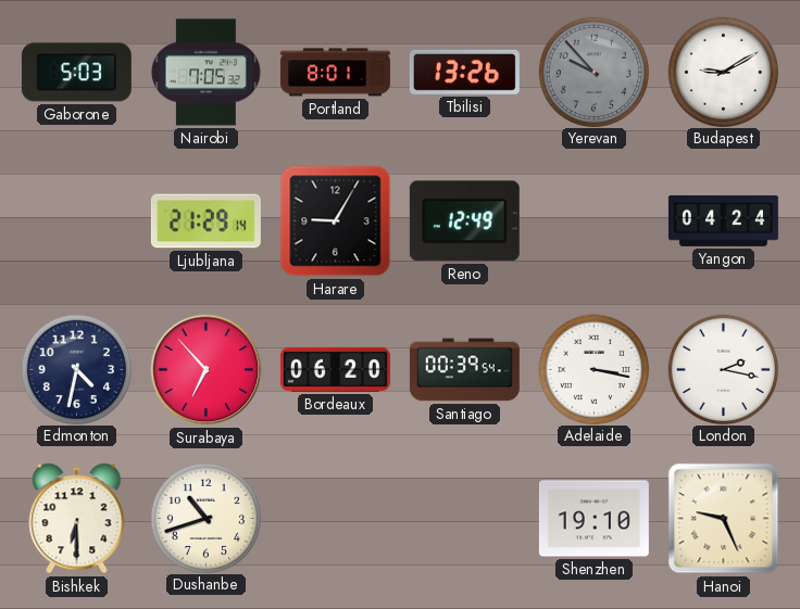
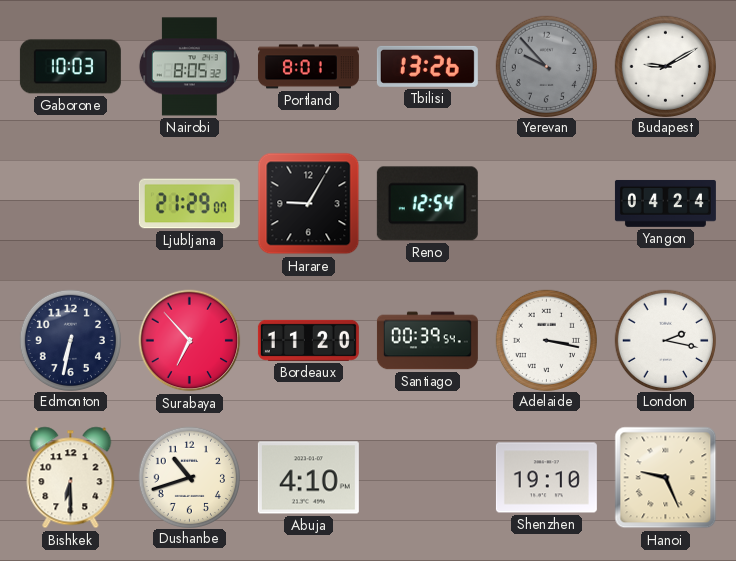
Gaborone: 5:03 -> 10:03 (70, 67)
Nairobi: 7:05 -> 8:05 (189, 67)
Ljubljana: 21:29:14 -> 21:29:07 (189, 204)
Reno: 12:49 -> 12:54 (427, 204)
Edmonton: 4:32 -> 6:32 (70, 340)
Bordeaux: 06:20 -> 11:20 (308, 340)
Abuja: none -> 4:10 (308, 478)
